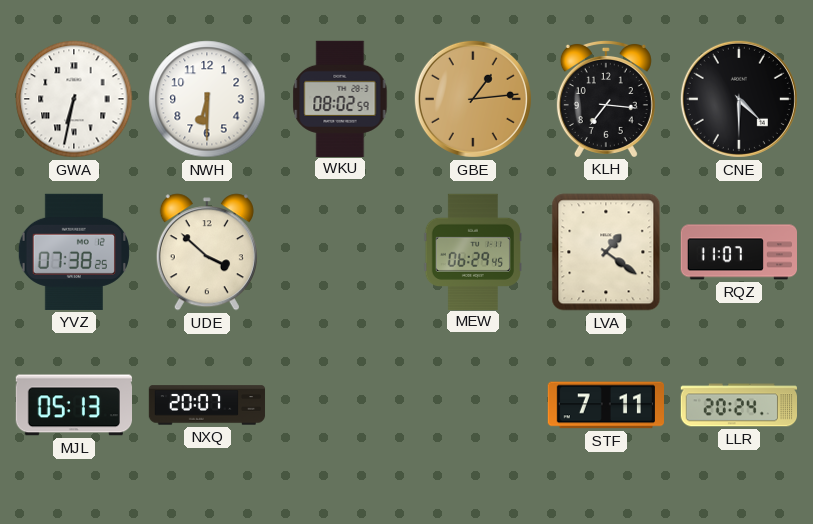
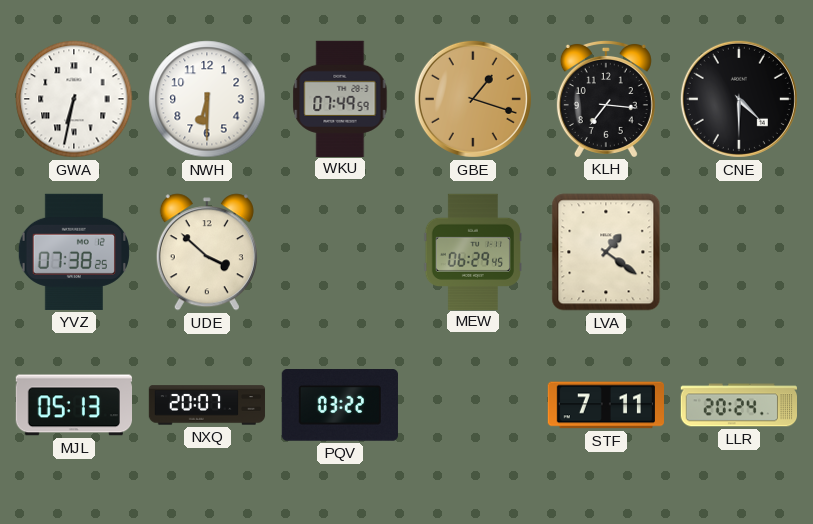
WKU: 08:02 -> 07:49 (340, 98)
GBE: 1:14 -> 1:18 (473, 99)
RQZ: 11:07 -> none (738, 252)
PQV: none -> 03:22 (340, 405)
